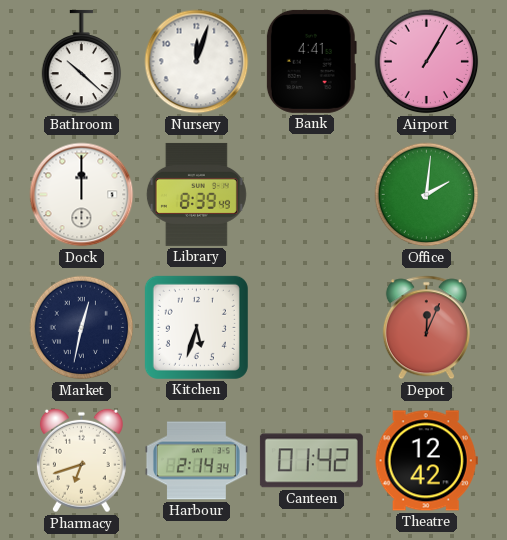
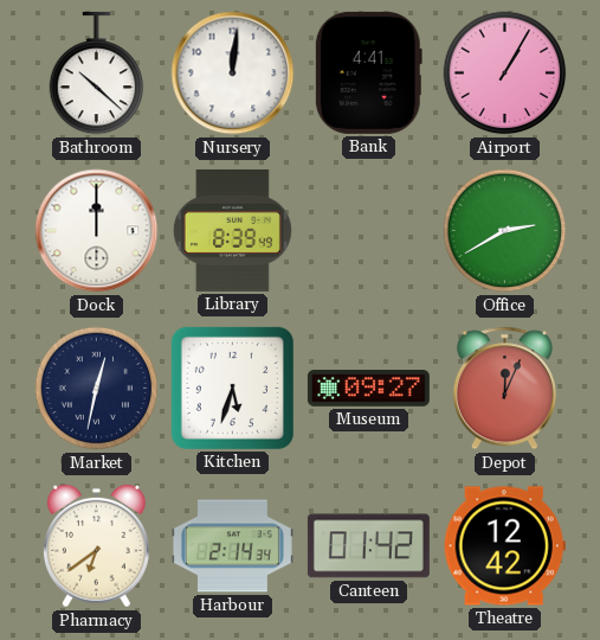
Nursery: 12:03 -> 12:01 (233, 73)
Office: 2:01 -> 2:40 (505, 231)
Museum: none -> 09:27 (368, 389)
Pharmacy: 6:42 -> 6:39 (96, 546)
